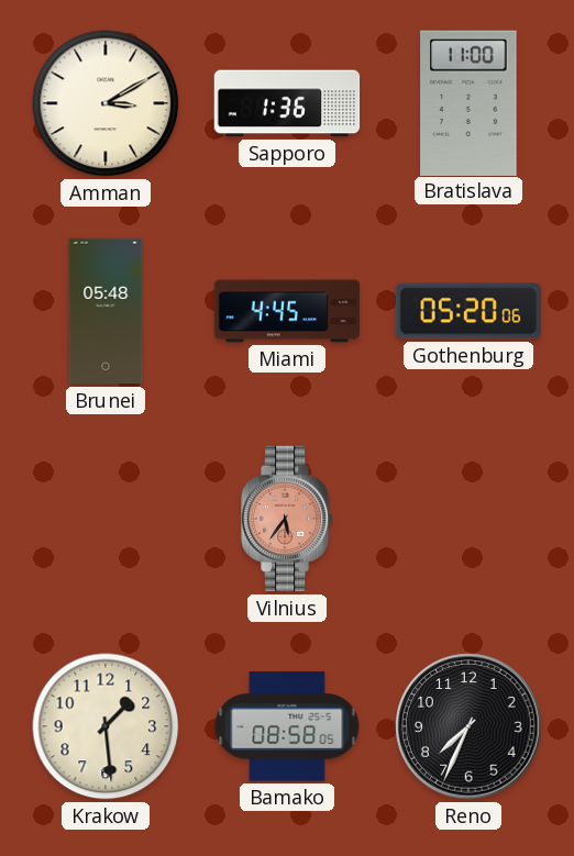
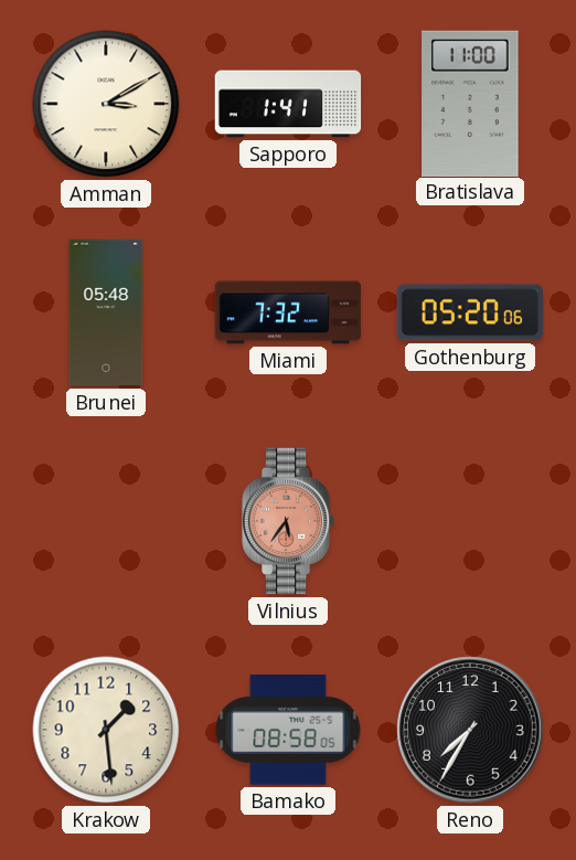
Sapporo: 1:36 -> 1:41 (288, 104)
Miami: 4:45 -> 7:32 (288, 312)
Reno: 7:34 -> 7:35 (470, 730)
